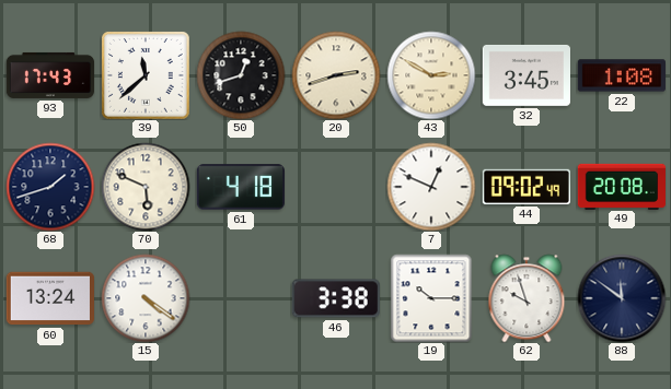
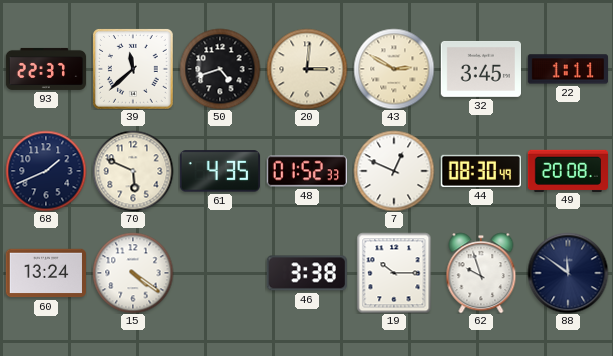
93: 17:43 -> 22:37 (46, 69)
50: 12:42 -> 4:42 (220, 69)
20: 2:42 -> 3:01 (307, 69)
22: 1:08 -> 1:11 (567, 69)
68: 1:42 -> 1:41 (46, 171)
61: 4:18 -> 4:35 (220, 171)
48: none -> 01:52 (306, 171)
44: 09:02 -> 08:30 (480, 171)
